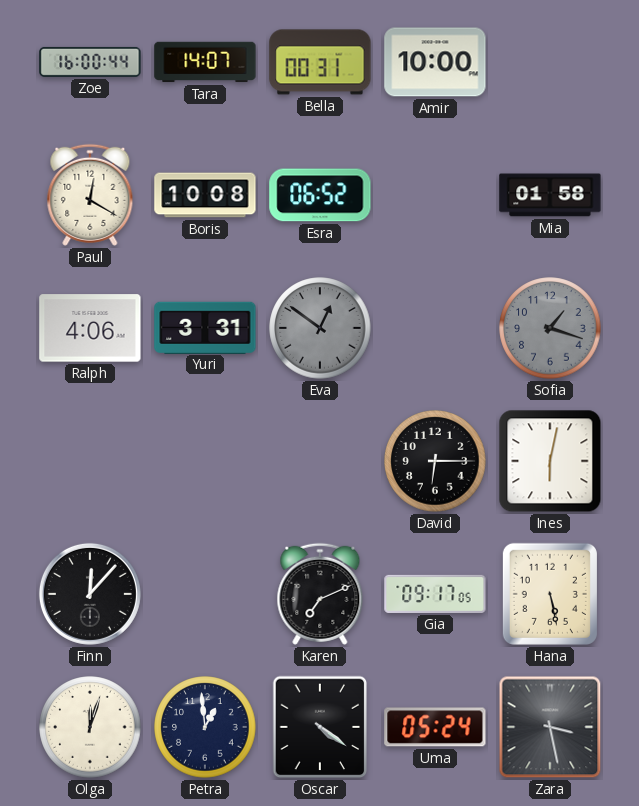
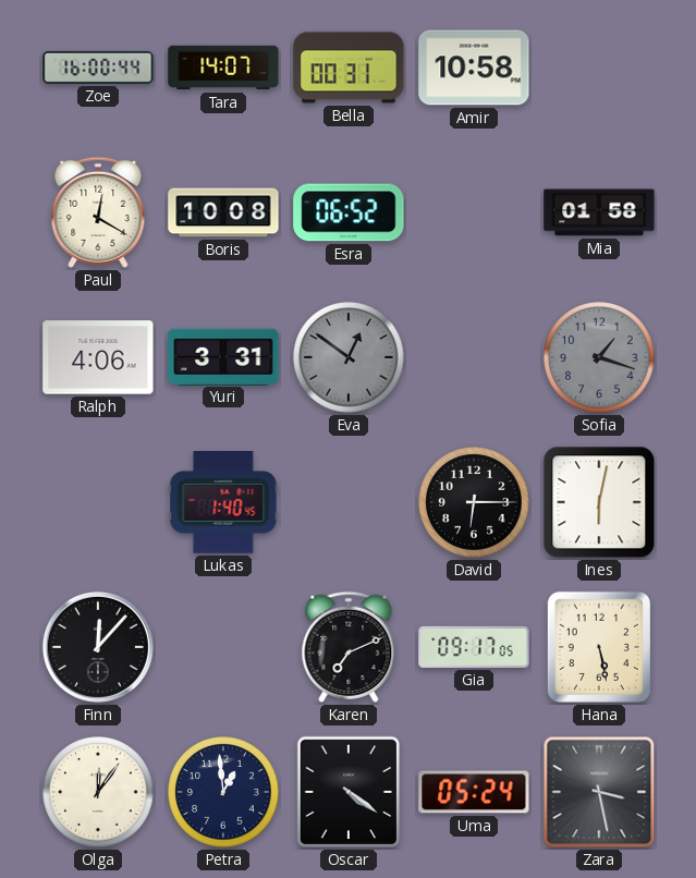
Amir: 10:00 -> 10:58 (474, 68)
Lukas: none -> 1:40 (223, 503)
Olga: 12:03 -> 12:06 (98, 792)
